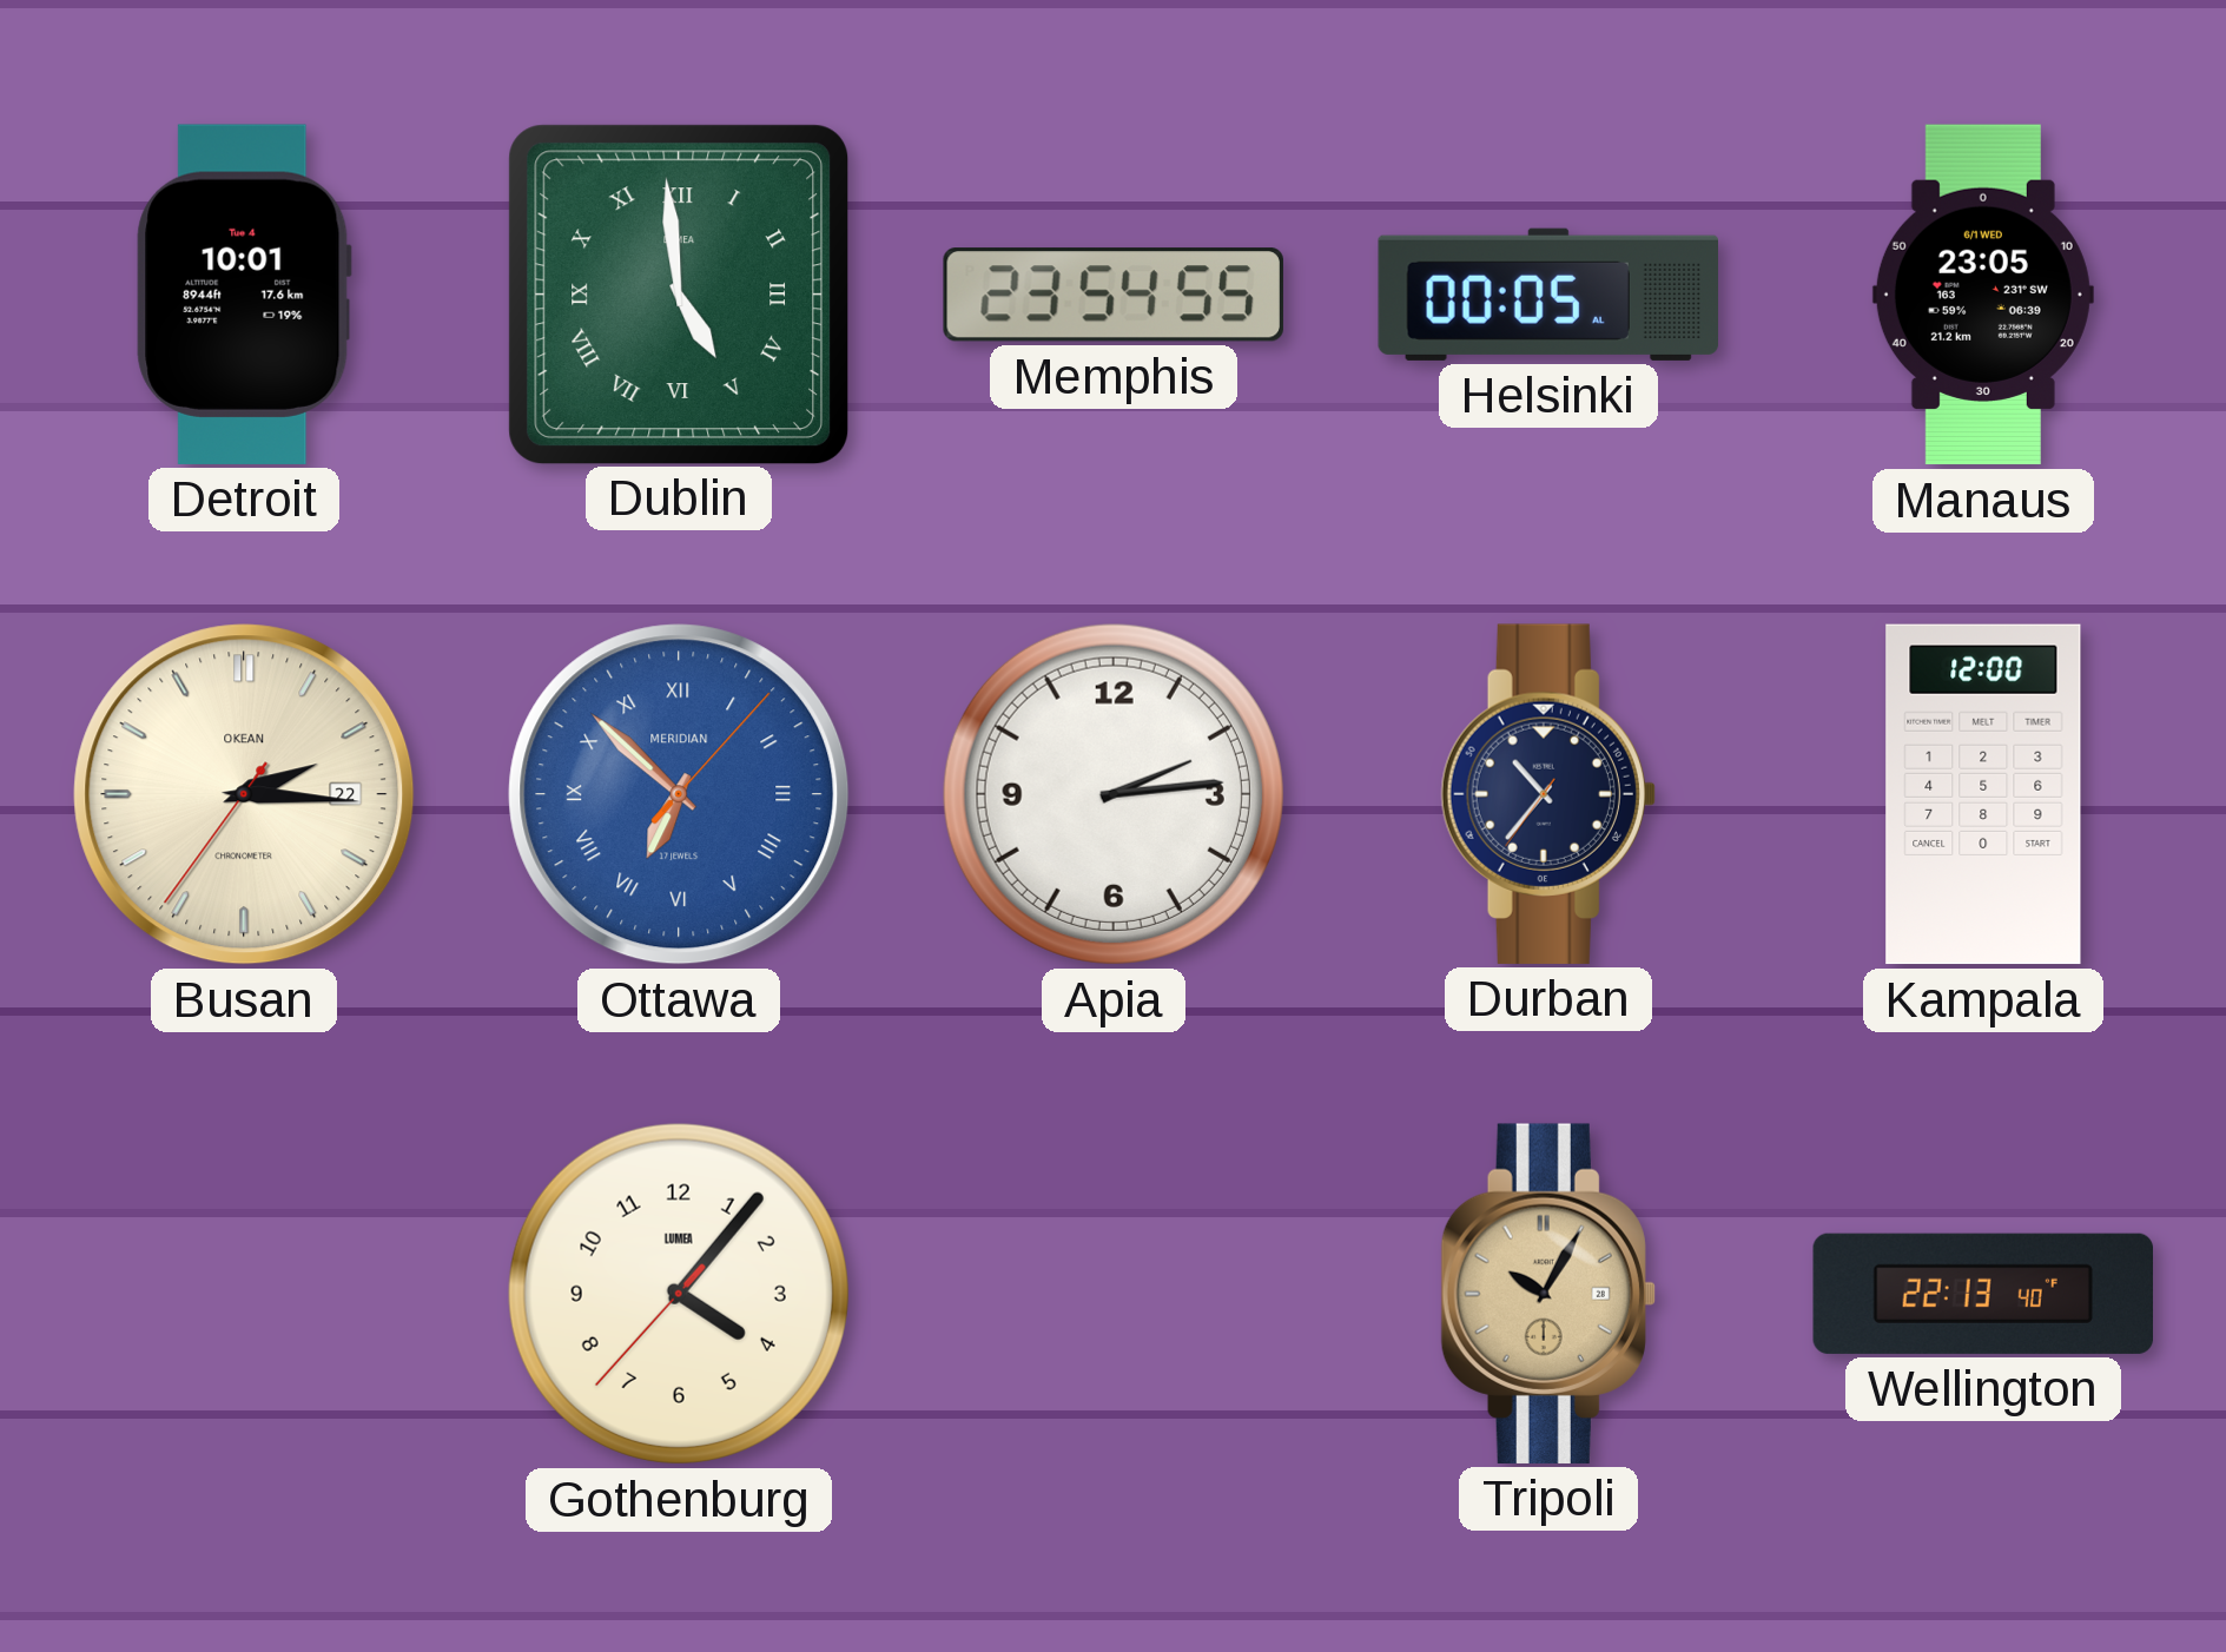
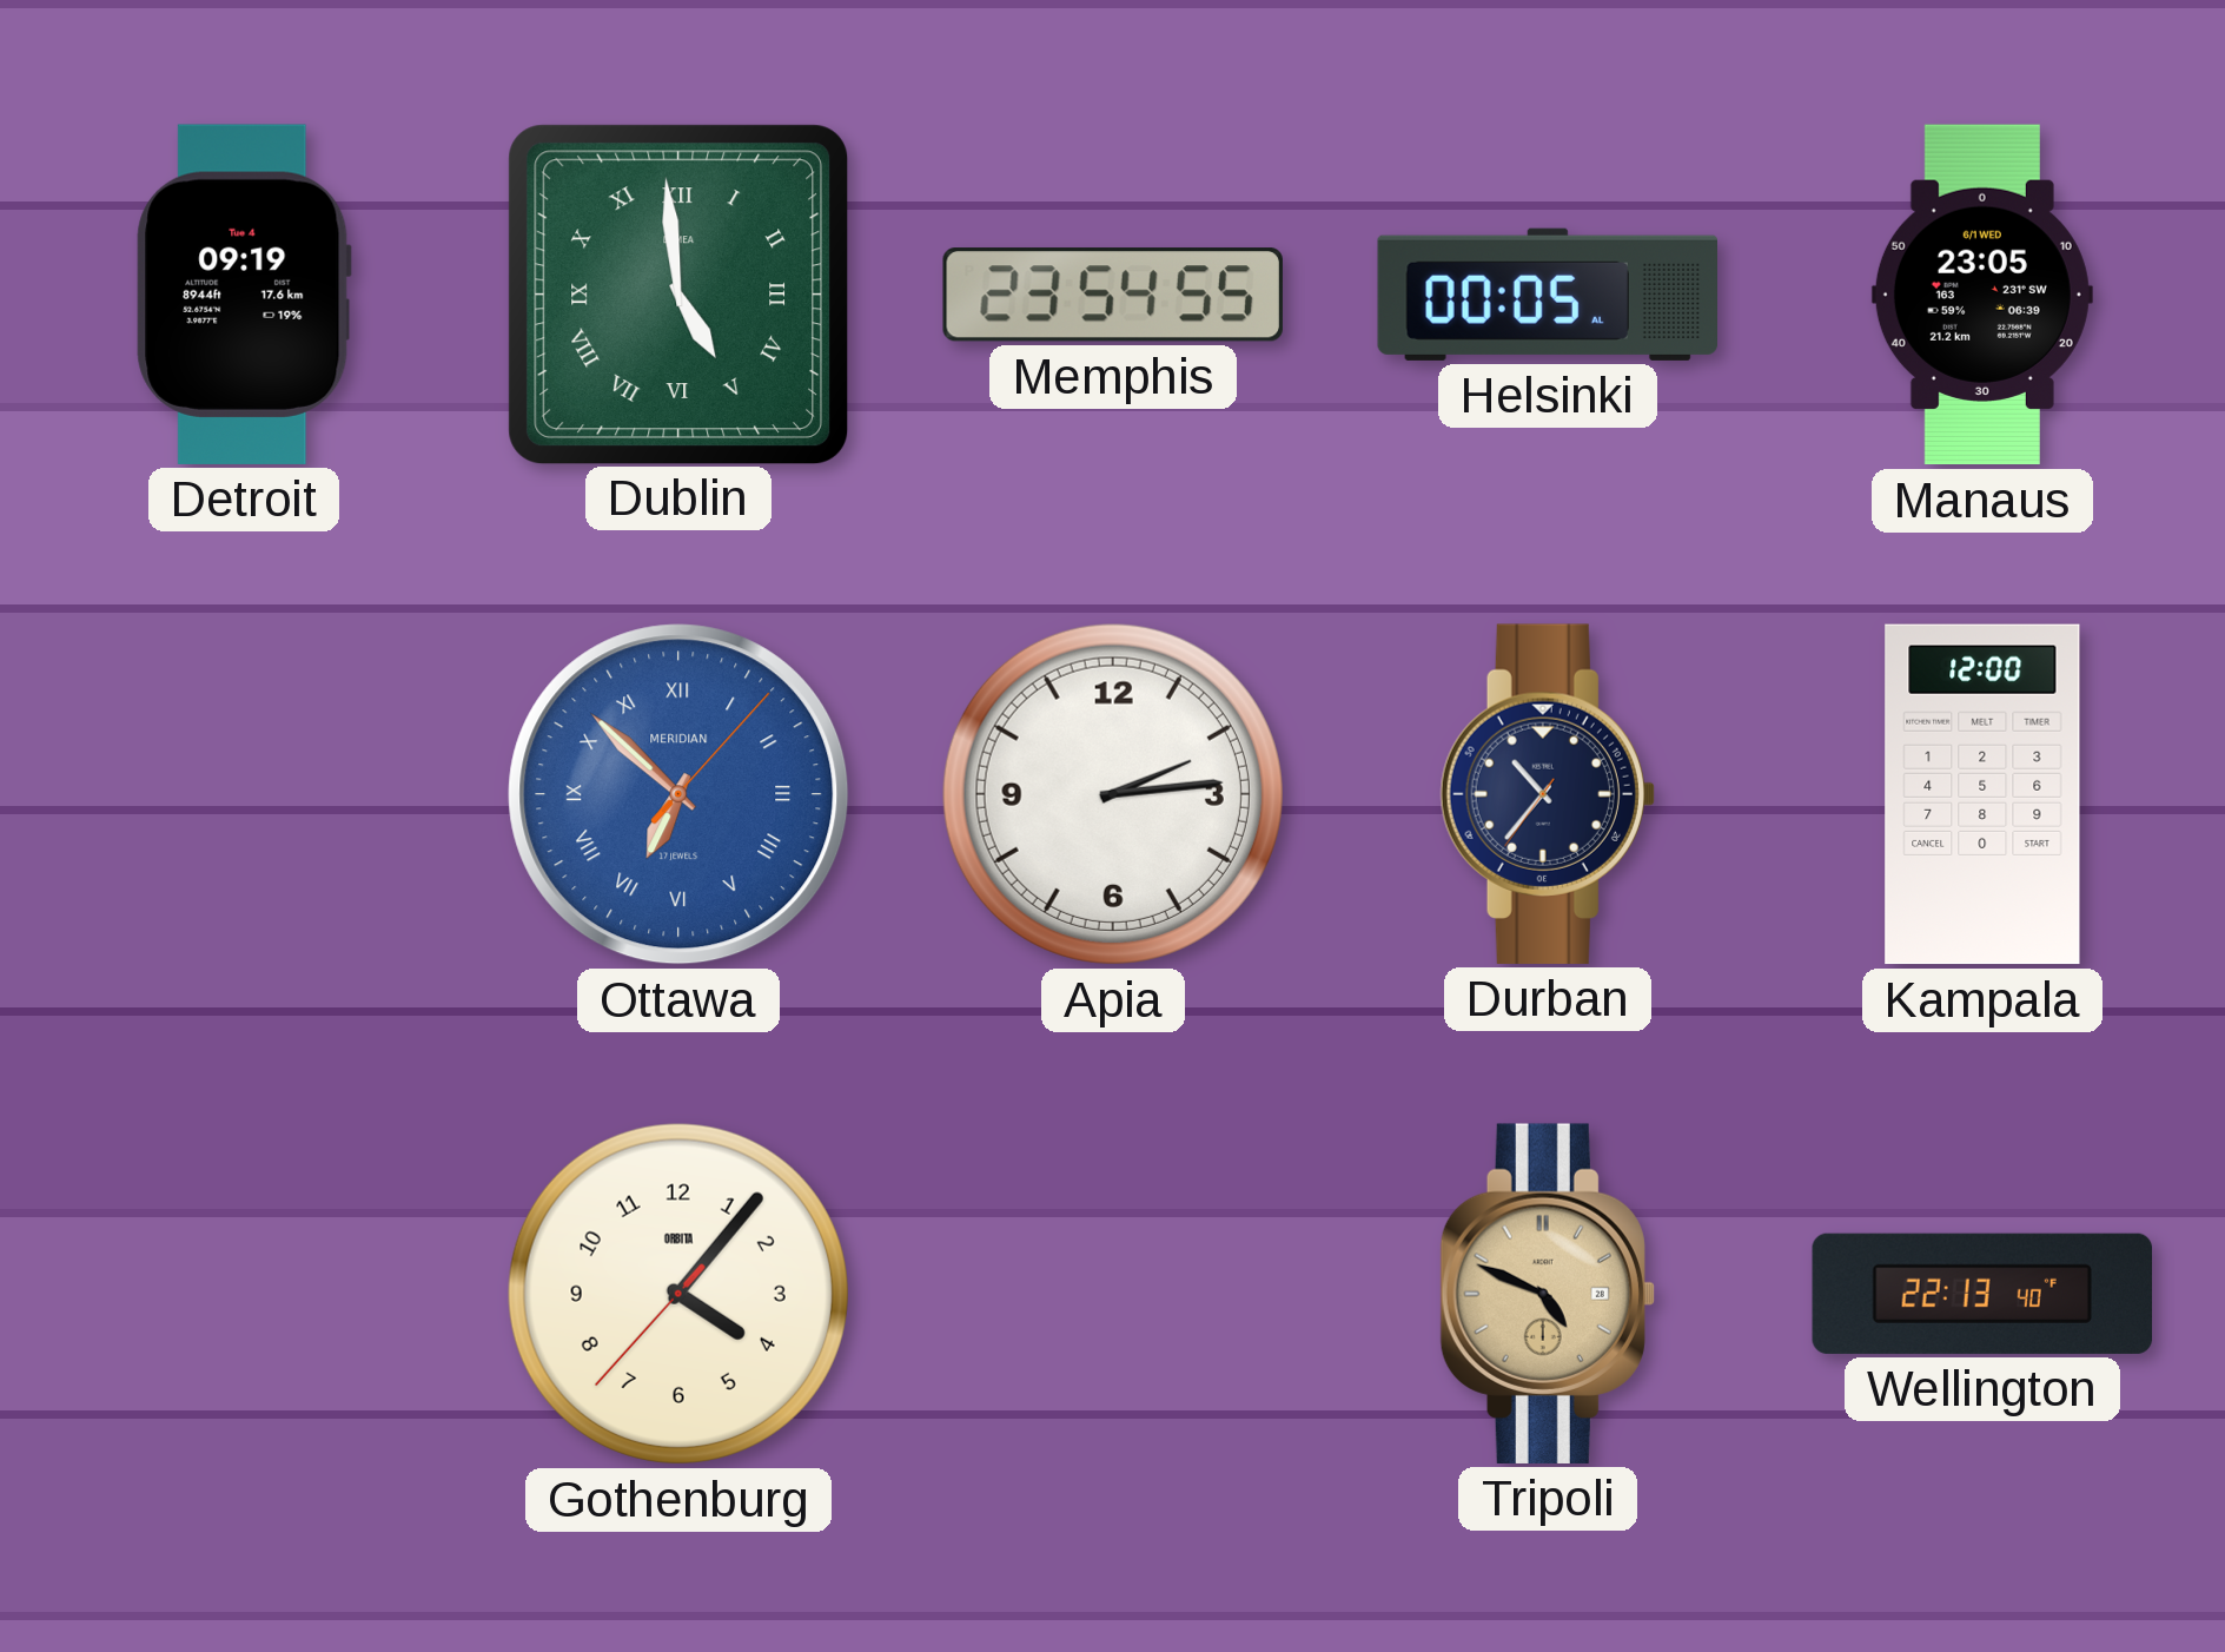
Detroit: 10:01 -> 09:19 (244, 295)
Busan: 2:15 -> none (244, 794)
Gothenburg brand: LUMEA -> ORBITA (678, 1294)
Tripoli: 10:05 -> 4:49 (1548, 1294)
